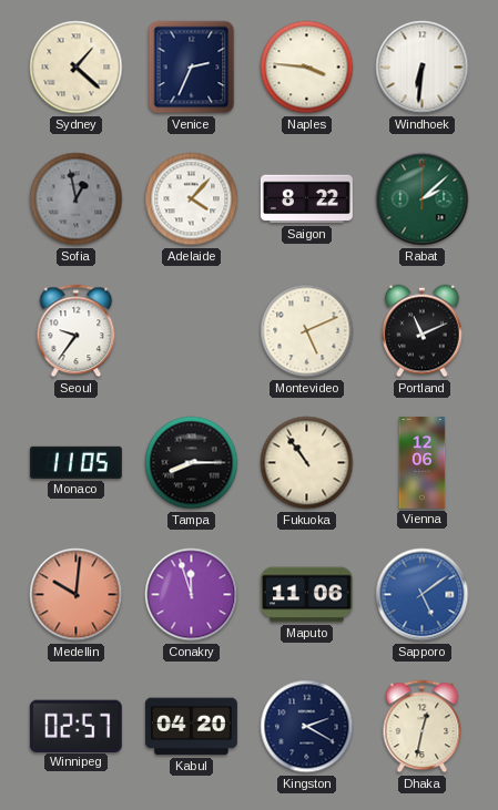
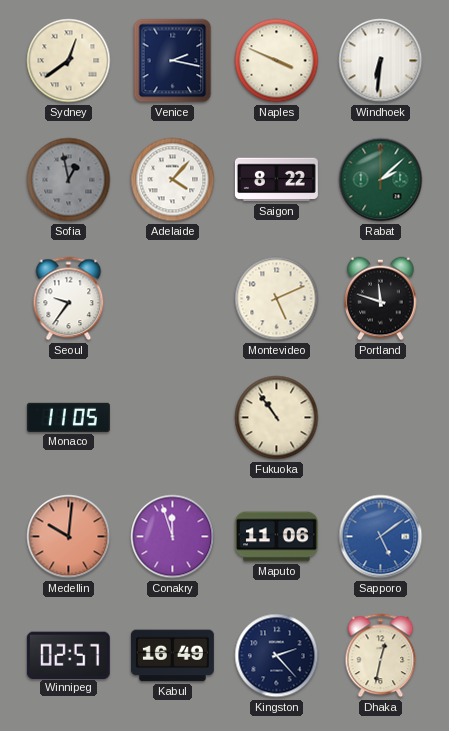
Sydney: 1:22 -> 12:39 (69, 61)
Venice: 2:34 -> 2:17 (173, 61)
Naples: 3:46 -> 3:49 (277, 61)
Portland: 11:11 -> 11:48 (381, 299)
Tampa: 8:15 -> none (192, 463)
Vienna: 12:06 -> none (423, 462)
Kabul: 04:20 -> 16:49 (172, 656)
Kingston: 2:20 -> 2:23 (277, 656)
